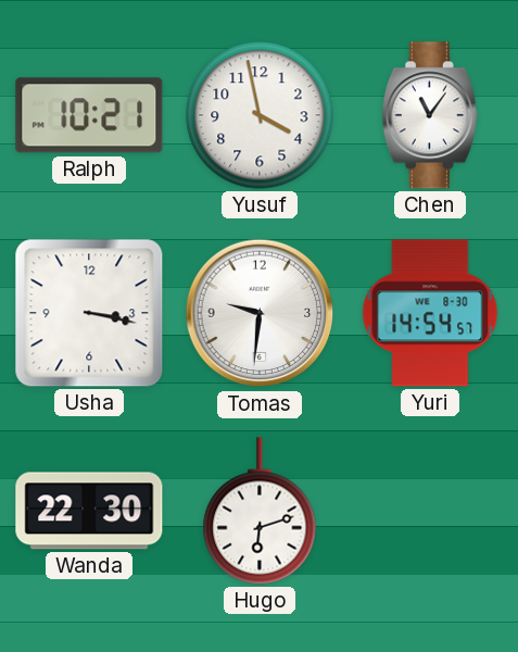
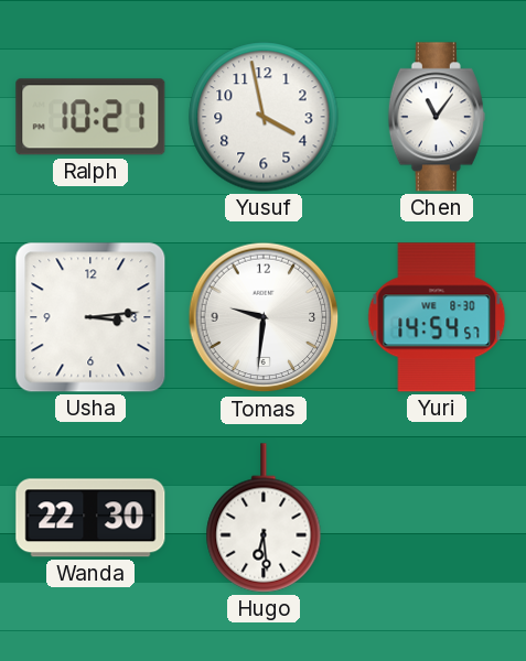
Usha: 3:17 -> 3:14 (90, 317)
Hugo: 6:12 -> 6:29 (264, 518)
